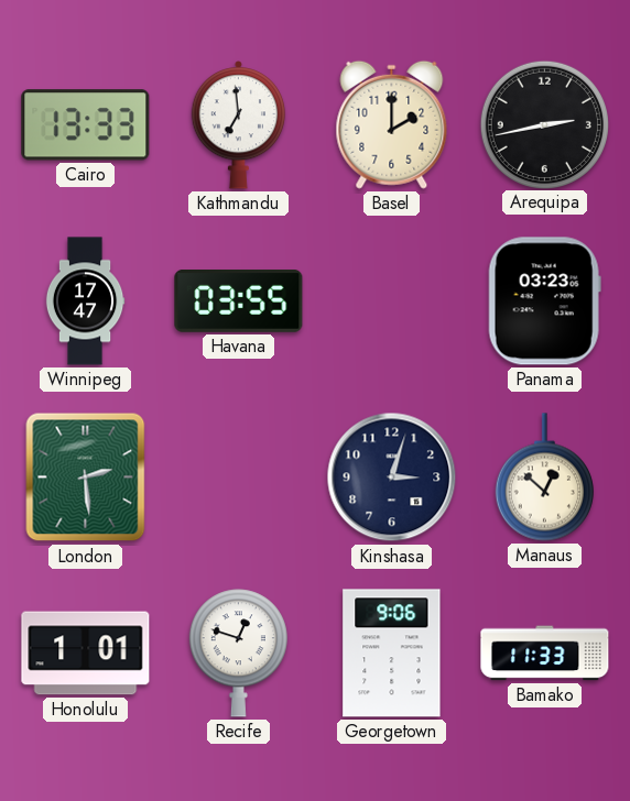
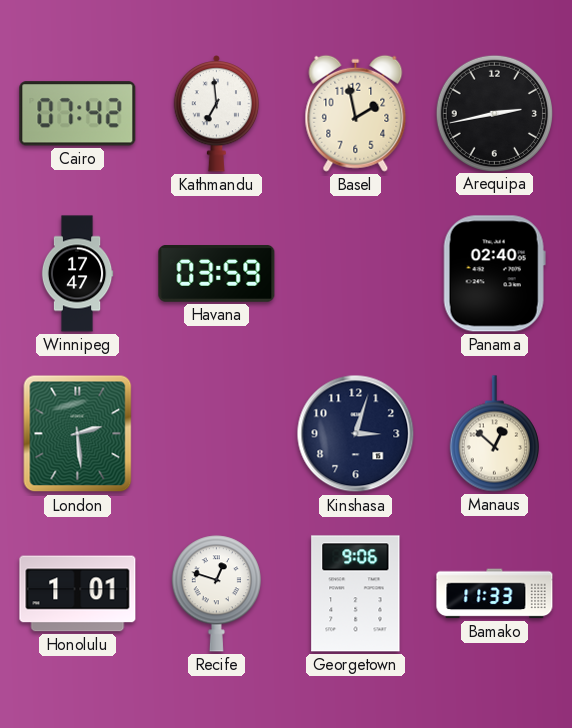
Cairo: 13:33 -> 07:42 (78, 114)
Basel: 2:00 -> 1:58 (356, 113)
Havana: 03:55 -> 03:59 (217, 274)
Panama: 03:23 -> 02:40 (494, 274)
